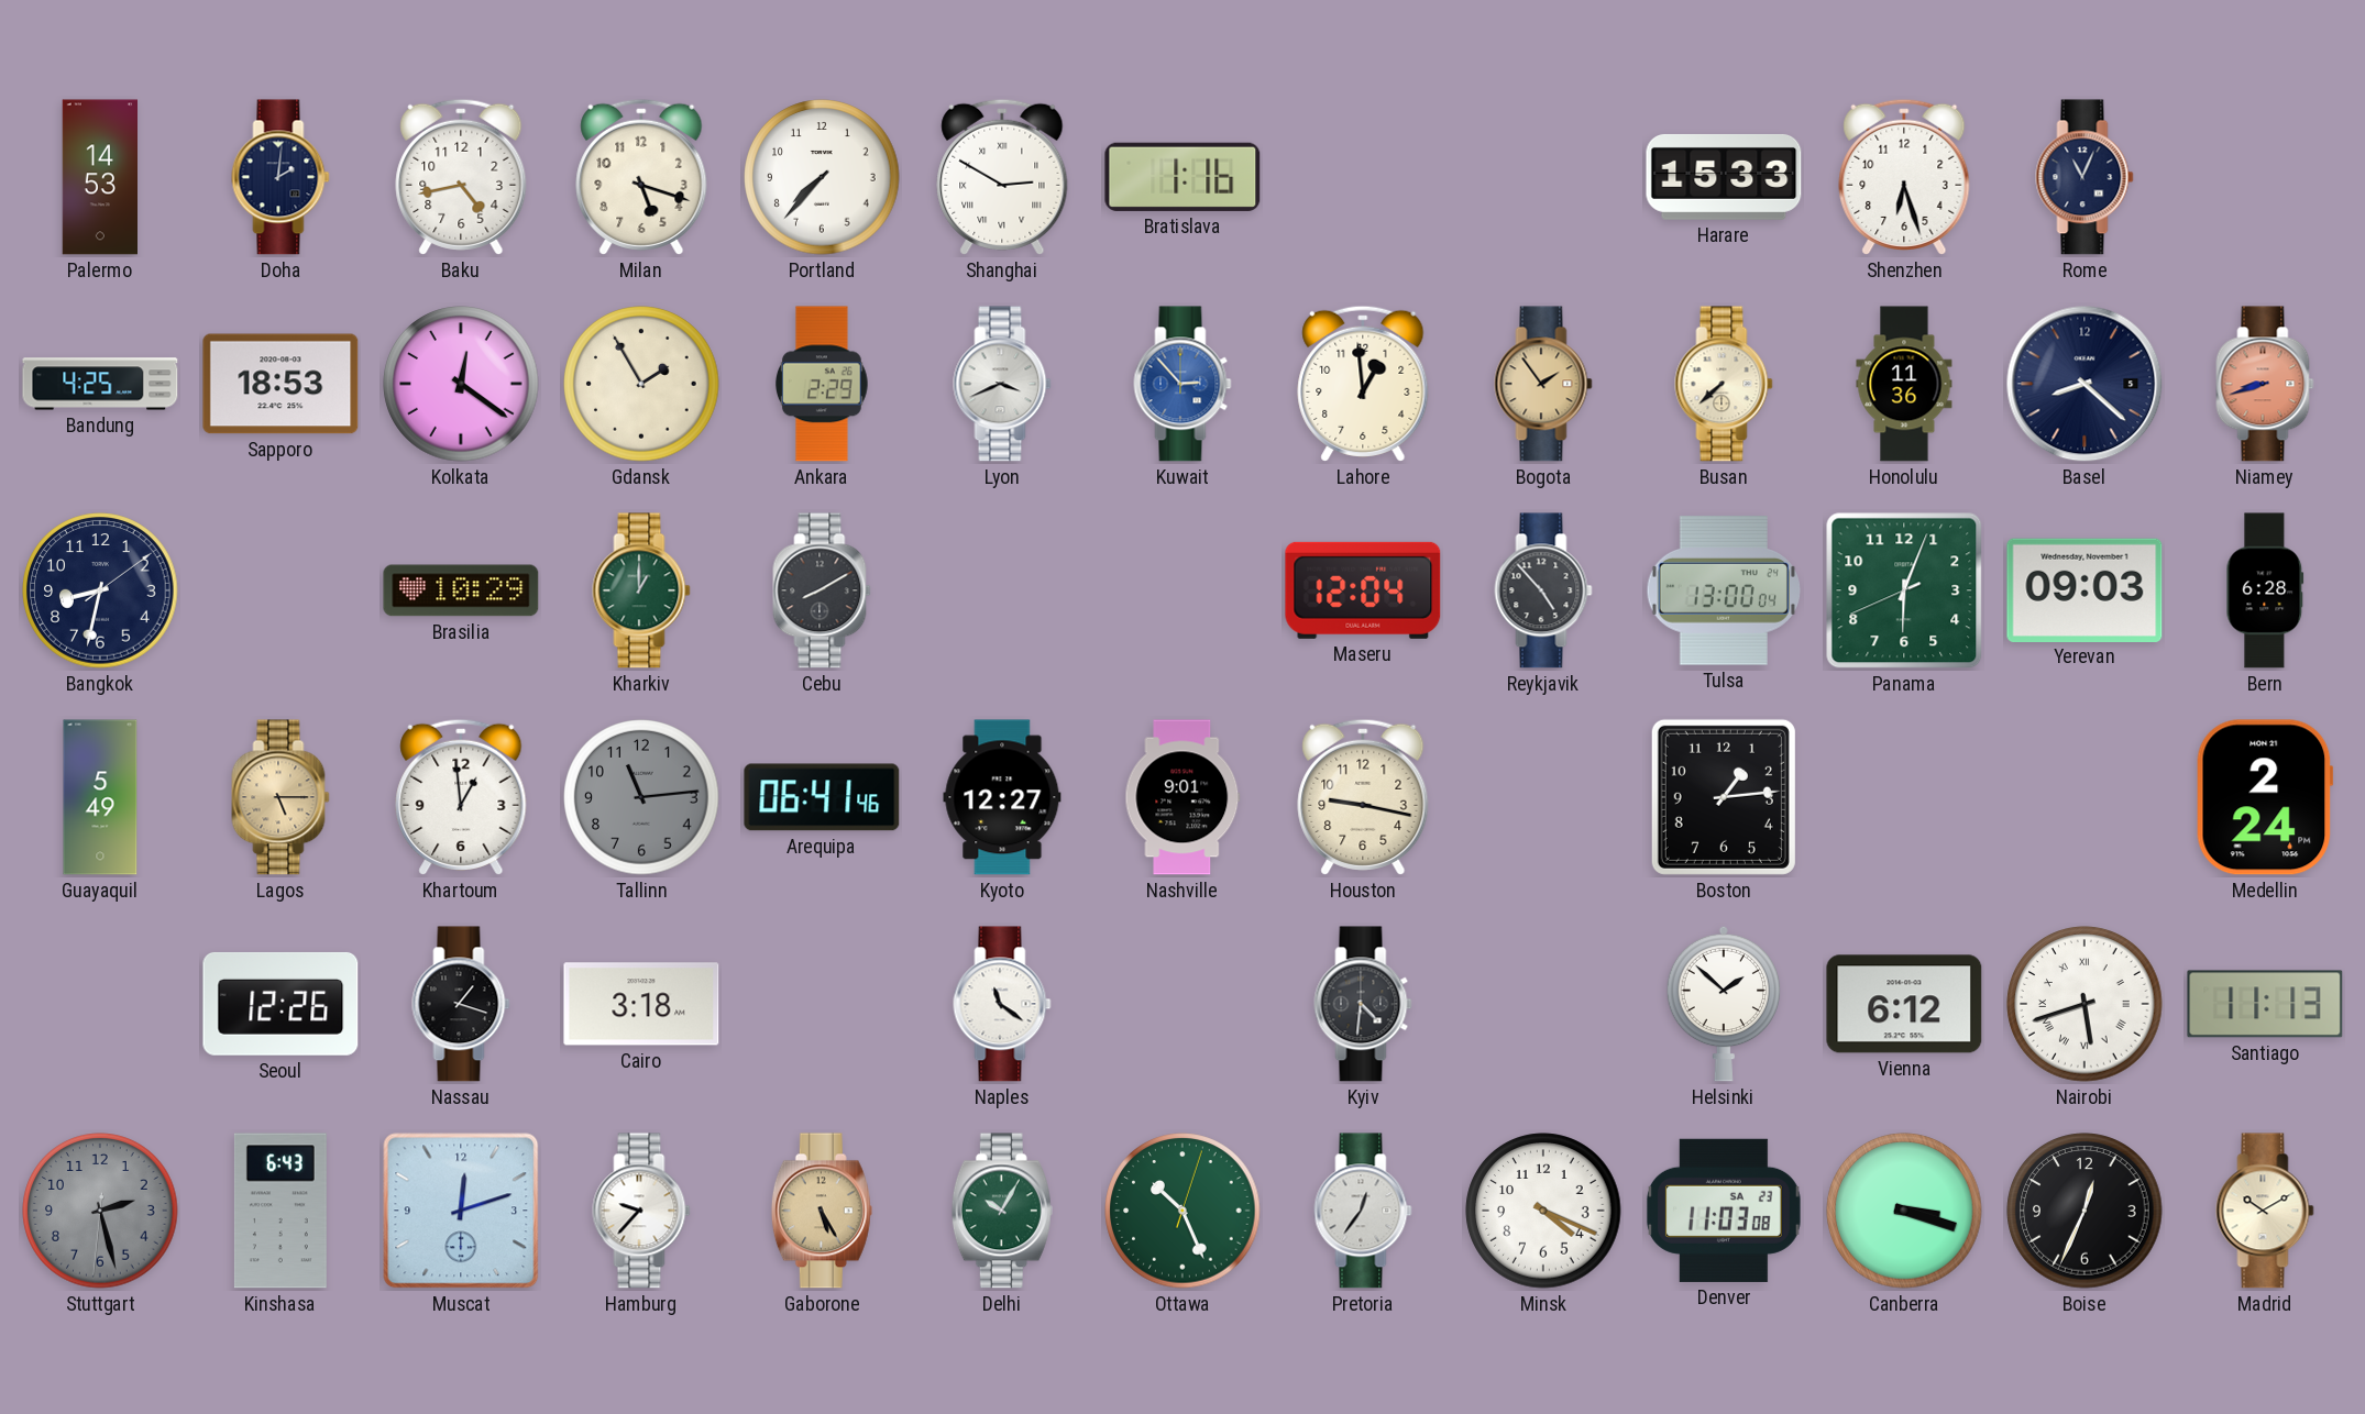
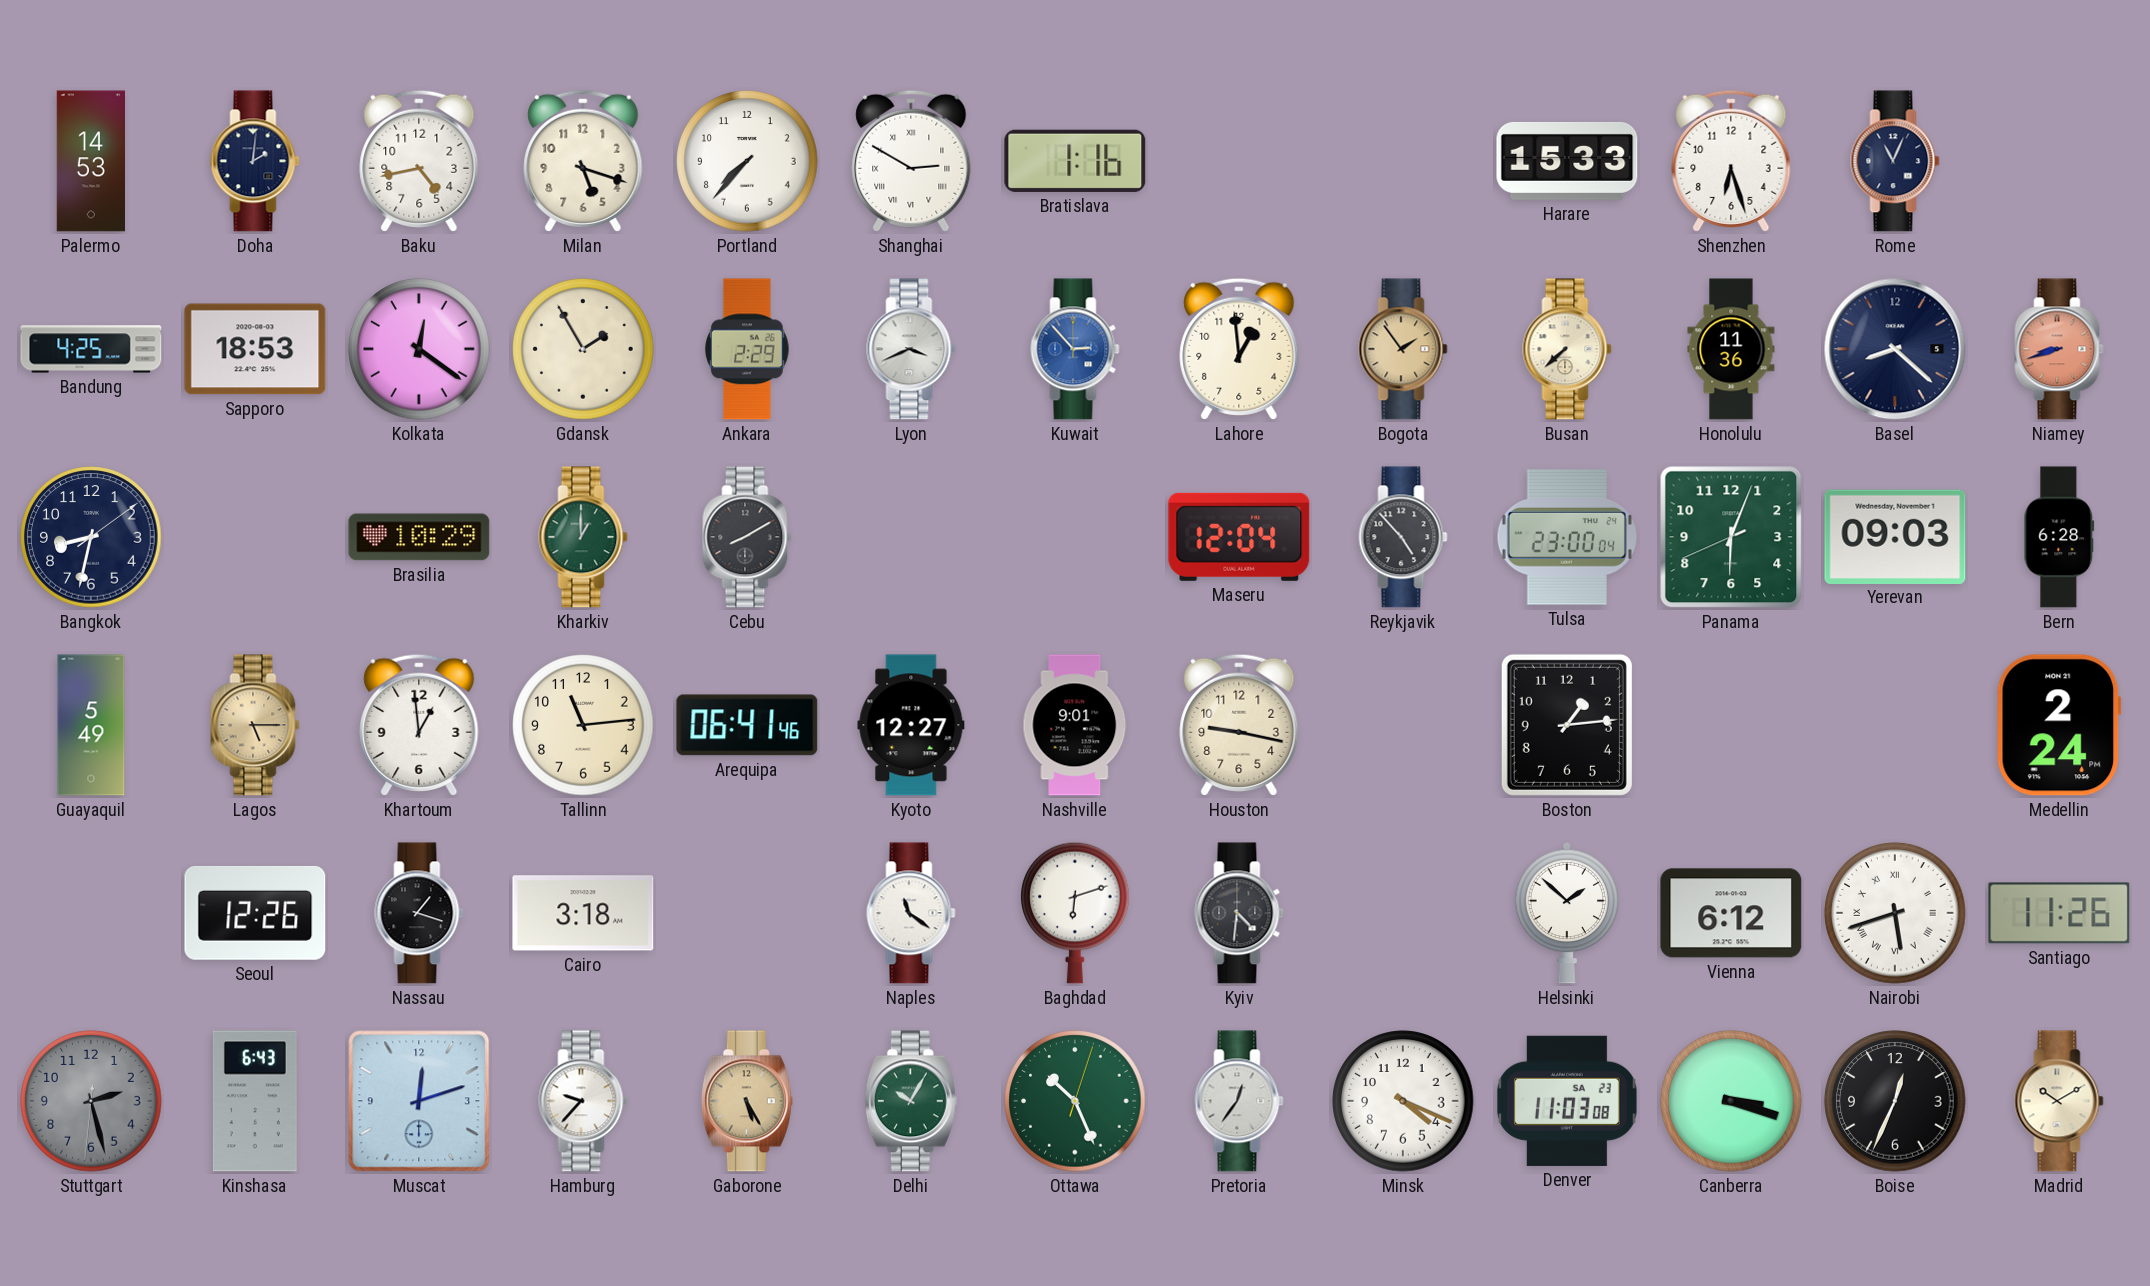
Tulsa: 13:00 -> 23:00 (1567, 537)
Tallinn dial: grey -> cream (583, 725)
Baghdad: none -> 6:12 (1076, 913)
Santiago: 11:13 -> 11:26 (2059, 913)
